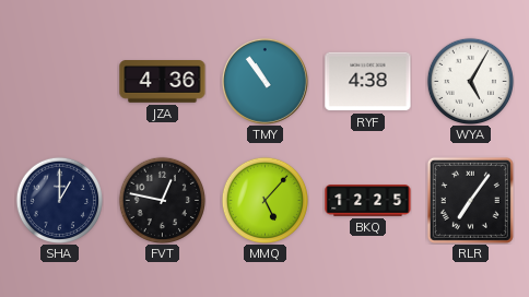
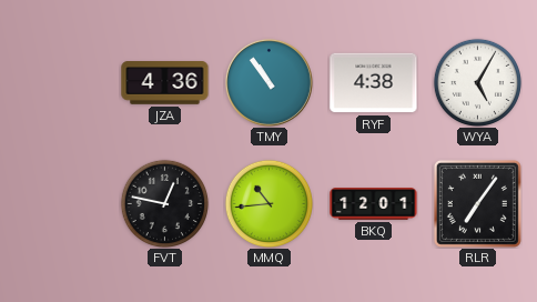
SHA: 1:00 -> none (59, 200)
MMQ: 5:07 -> 10:44 (268, 203)
BKQ: 12:25 -> 12:01 (374, 204)
